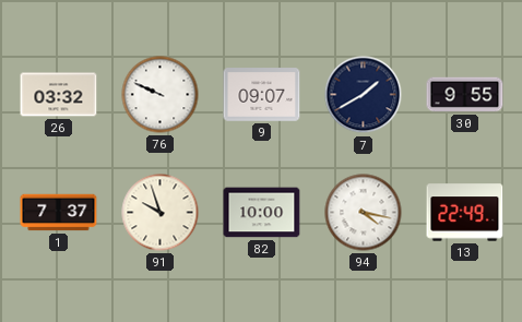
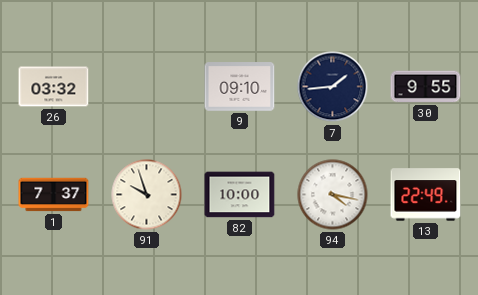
76: 9:49 -> none (161, 95)
9: 09:07 -> 09:10 (240, 87)
7: 1:40 -> 1:44 (333, 87)
